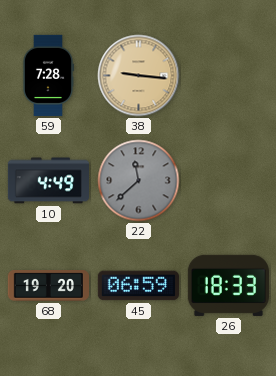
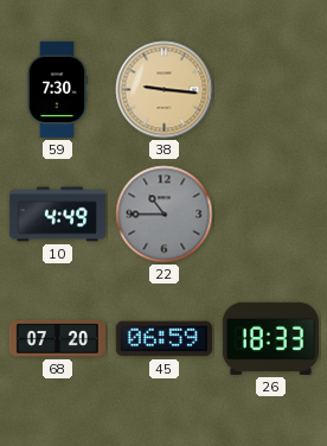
59: 7:28 -> 7:30 (56, 89)
22: 11:38 -> 10:45 (165, 215)
68: 19:20 -> 07:20 (57, 339)
